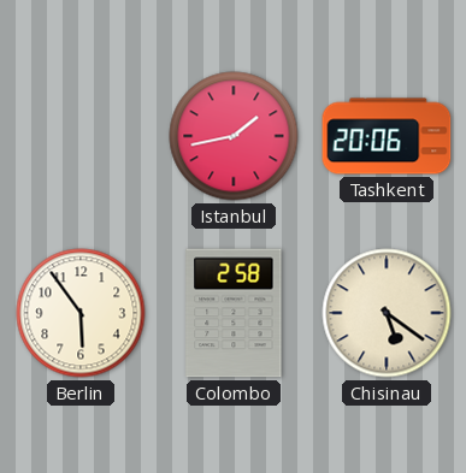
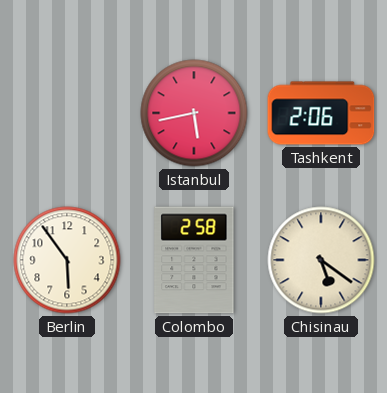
Istanbul: 1:43 -> 5:43 (194, 113)
Tashkent: 20:06 -> 2:06 (321, 113)
